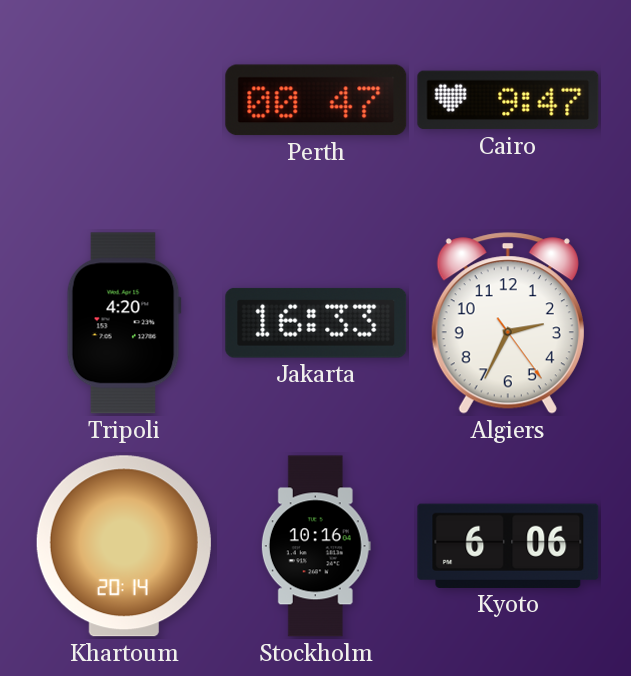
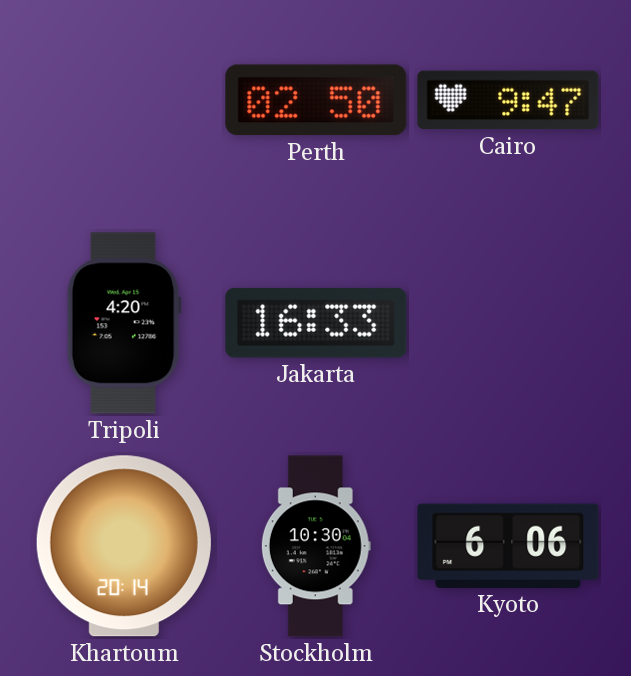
Perth: 00:47 -> 02:50 (316, 100)
Algiers: 2:34 -> none (508, 323)
Stockholm: 10:16 -> 10:30 (316, 546)
